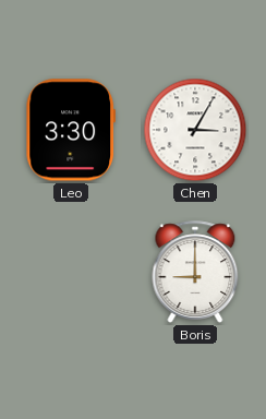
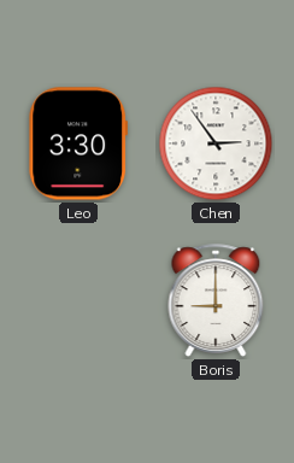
Chen: 3:05 -> 2:54 (216, 143)
